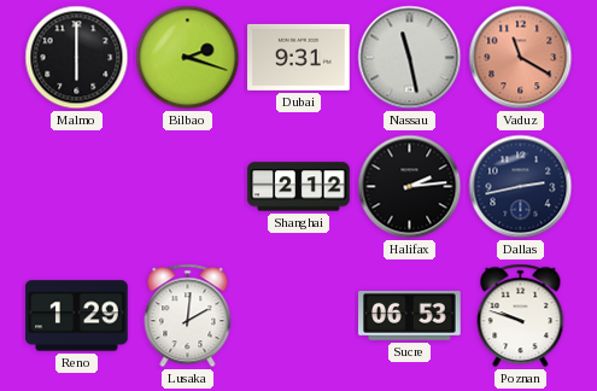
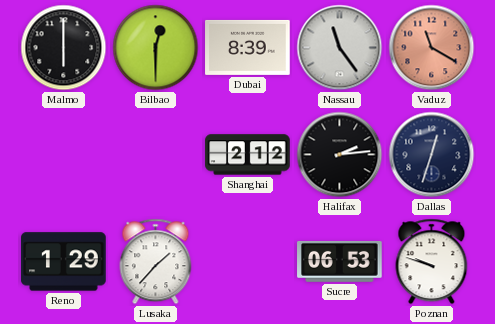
Bilbao: 2:18 -> 12:30 (156, 48)
Dubai: 9:31 -> 8:39 (248, 47)
Nassau: 11:28 -> 11:24 (340, 48)
Dallas: 2:43 -> 12:33 (432, 155)
Lusaka: 2:01 -> 1:37 (156, 262)
